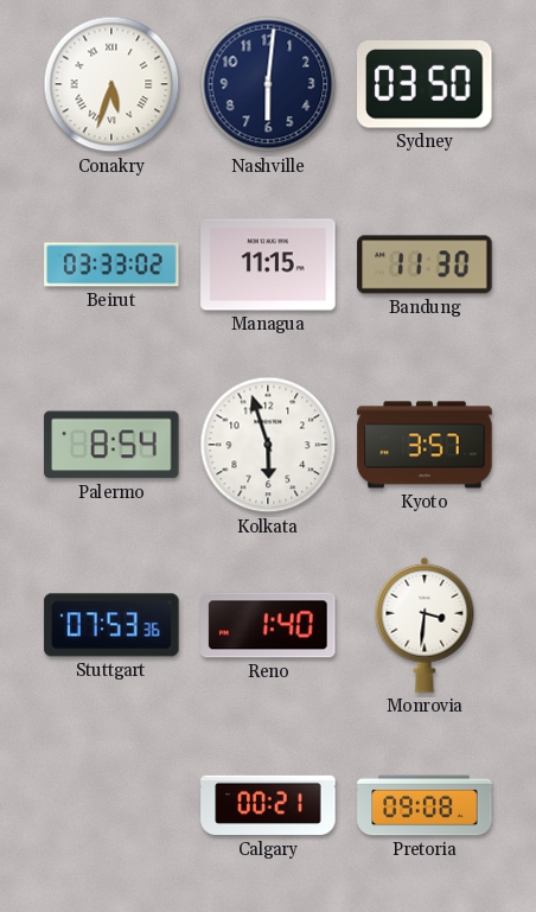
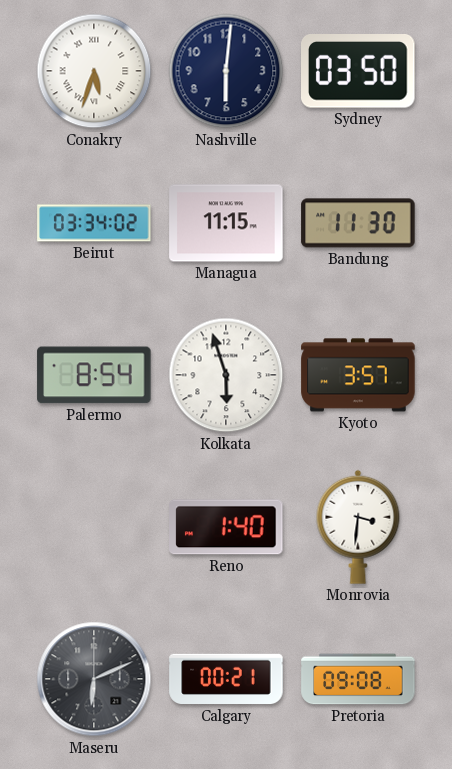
Beirut: 03:33 -> 03:34 (94, 223)
Stuttgart: 07:53 -> none (111, 625)
Maseru: none -> 6:11 (94, 679)
